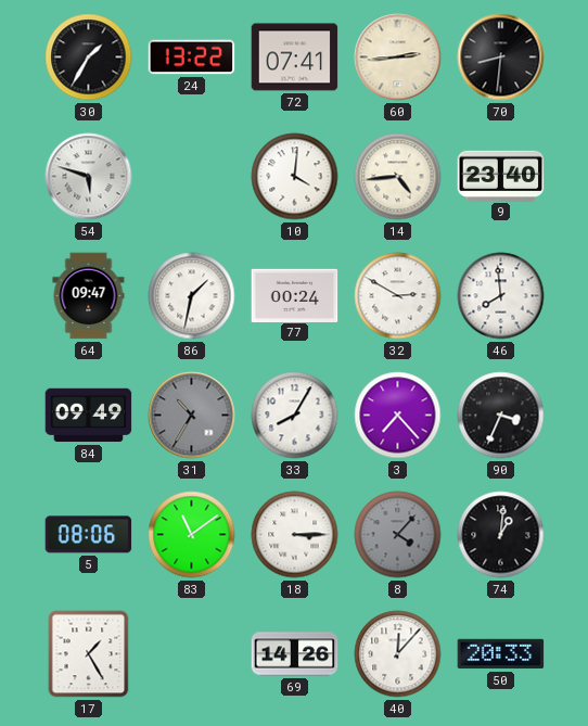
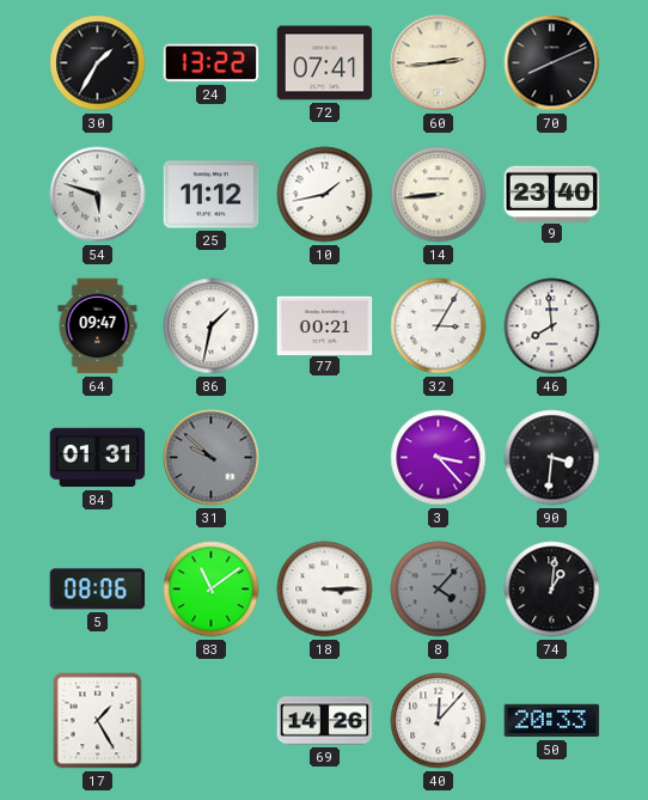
70: 8:31 -> 8:11 (552, 63)
25: none -> 11:12 (212, 195)
10: 4:01 -> 1:43 (325, 195)
14: 4:44 -> 8:44 (439, 195)
77: 00:24 -> 00:21 (325, 325)
32: 2:50 -> 3:05 (439, 326)
84: 09:49 -> 01:31 (98, 458)
31: 10:35 -> 9:52 (212, 458)
33: 8:05 -> none (295, 416)
3: 7:23 -> 3:23 (439, 458)
90: 3:34 -> 3:31 (552, 458)
